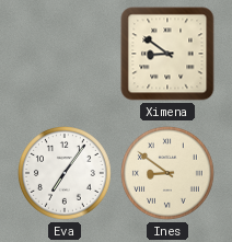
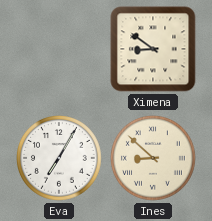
Eva: 7:06 -> 7:05 (60, 159)
Ines: 8:51 -> 8:52 (154, 159)
